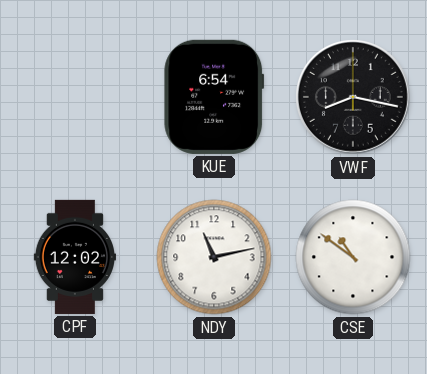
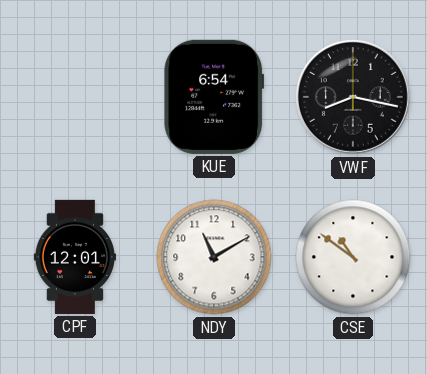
CPF: 12:02 -> 12:01 (74, 257)
NDY: 11:13 -> 11:10 (214, 257)
